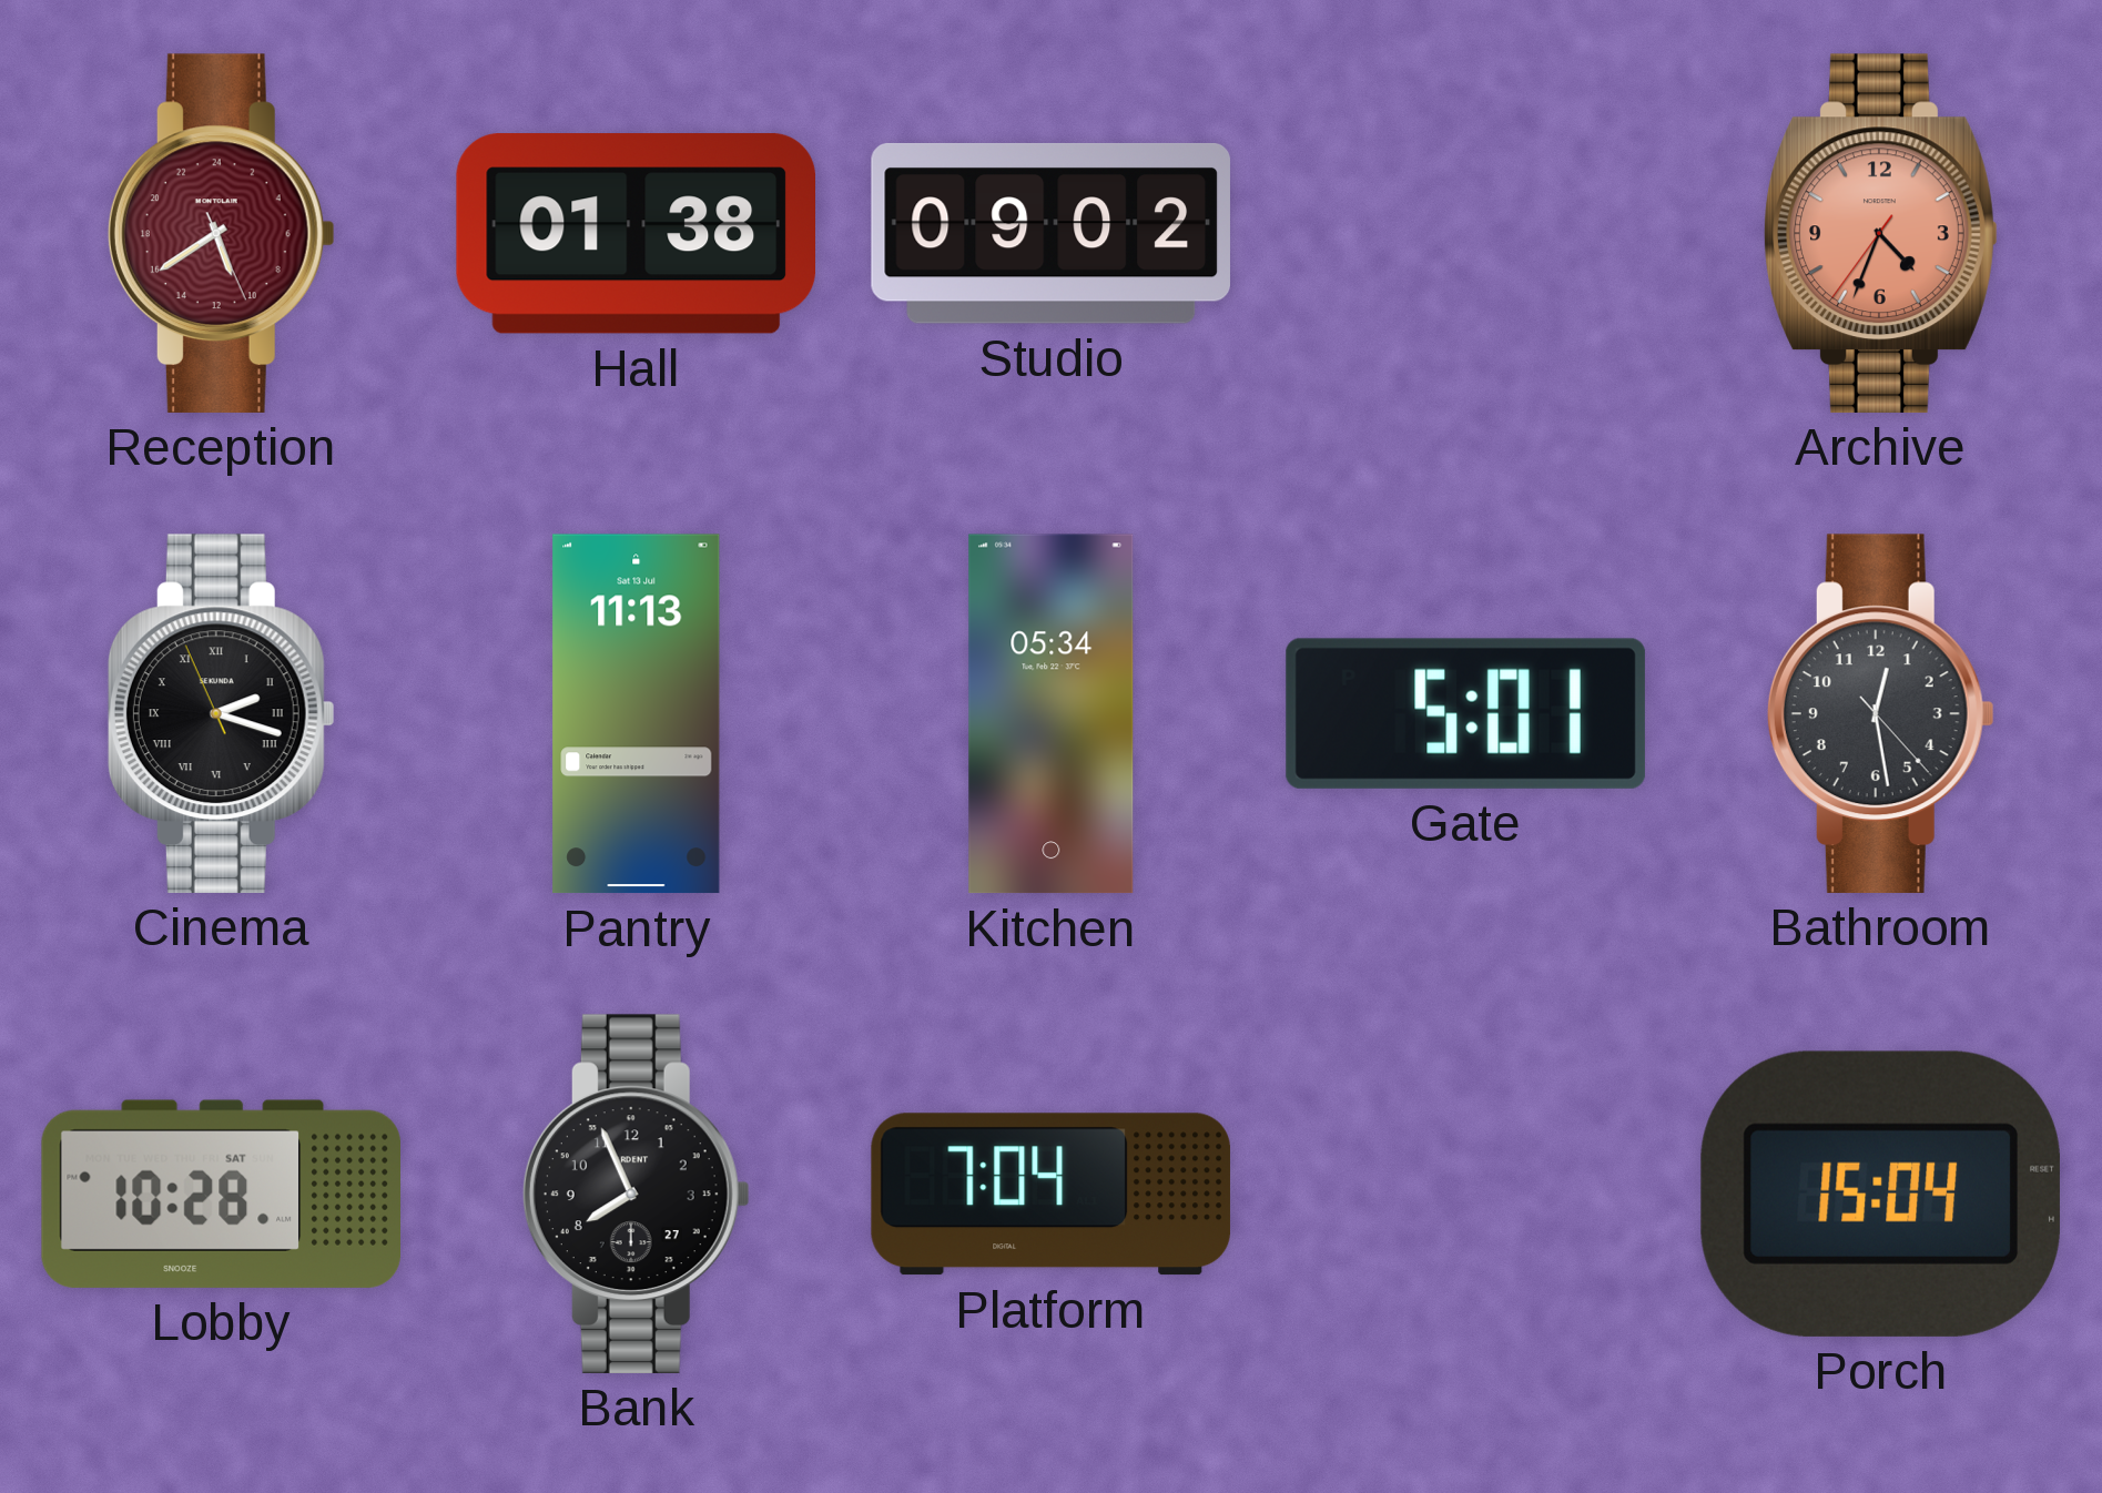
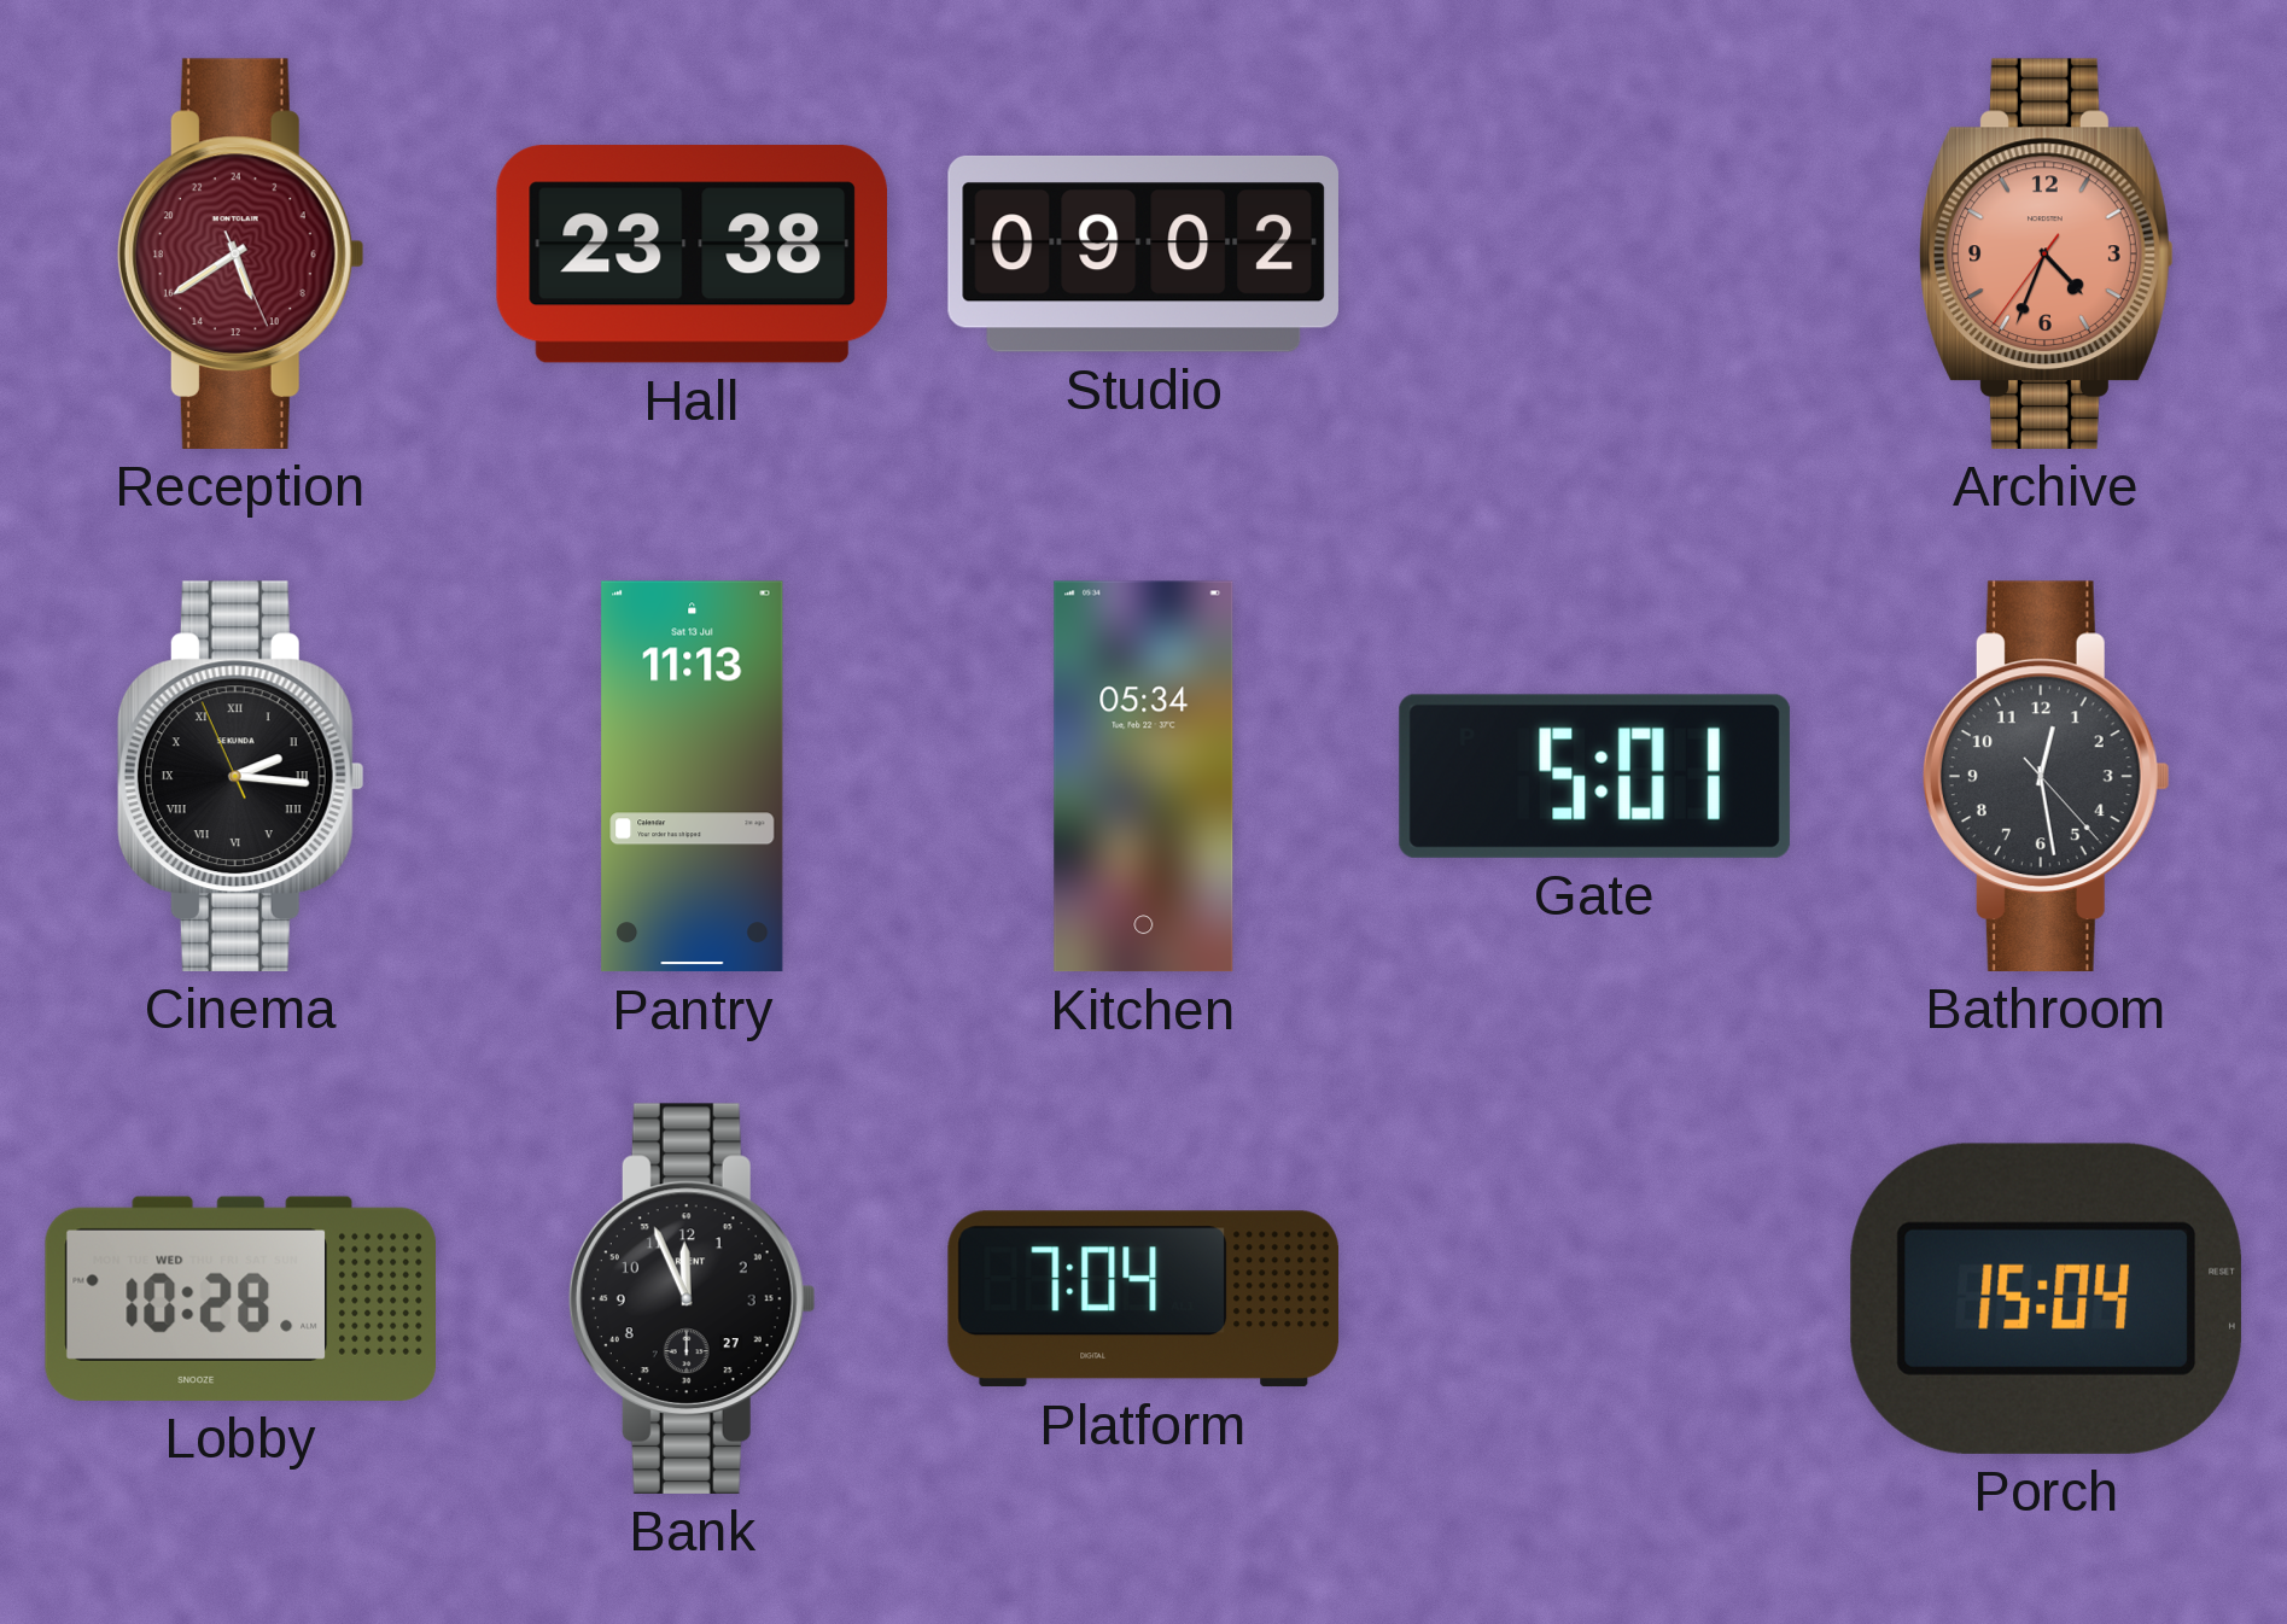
Hall: 01:38 -> 23:38 (692, 255)
Cinema: 2:17 -> 2:15 (240, 776)
Lobby date: SAT -> WED (240, 1298)
Bank: 7:56 -> 11:56 (692, 1298)
